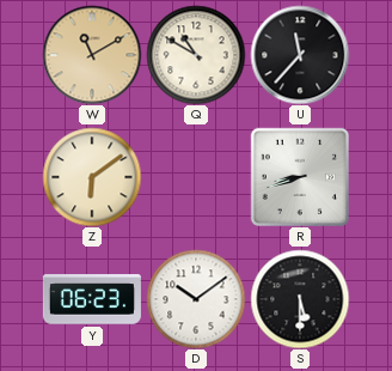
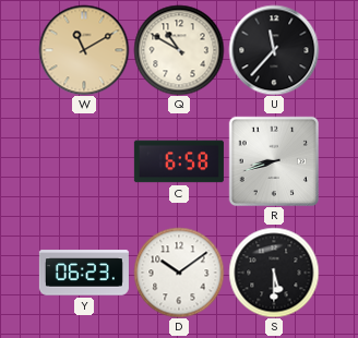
Z: 6:09 -> none (92, 177)
C: none -> 6:58 (179, 161)
